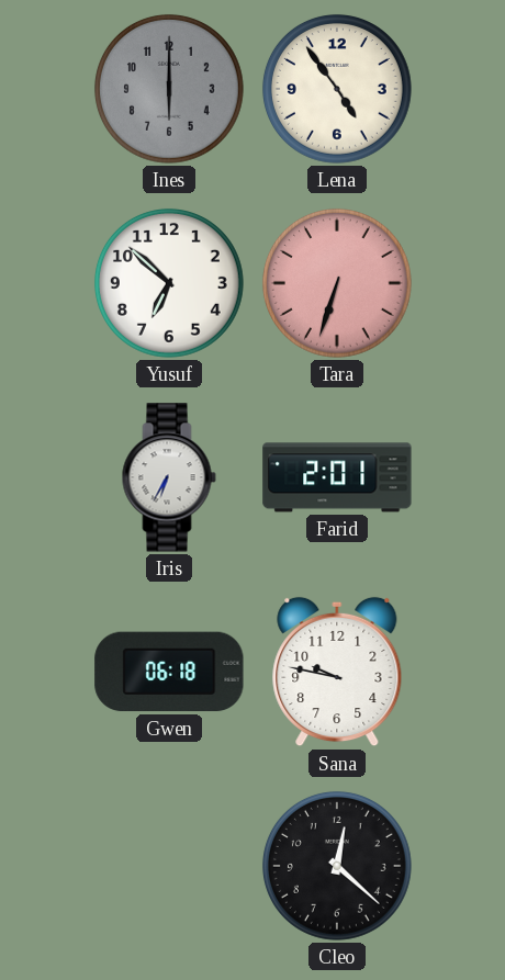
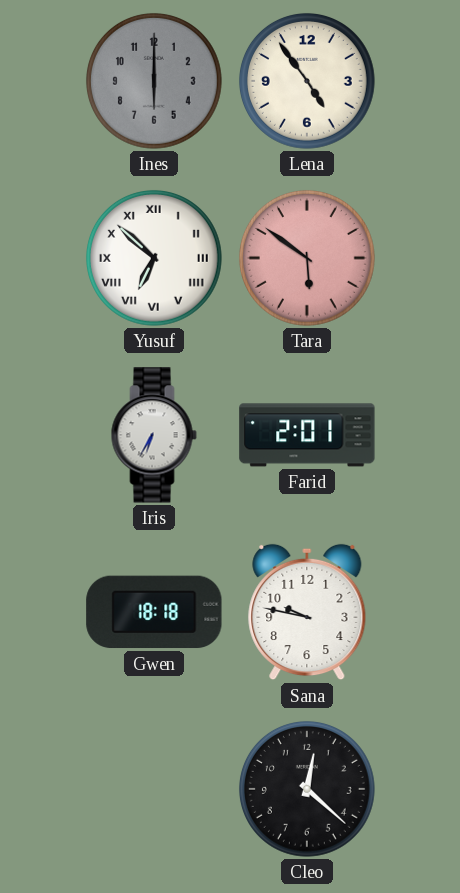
Yusuf numerals: Arabic -> Roman (154, 258)
Tara: 6:33 -> 5:51 (307, 258)
Gwen: 06:18 -> 18:18 (154, 612)
